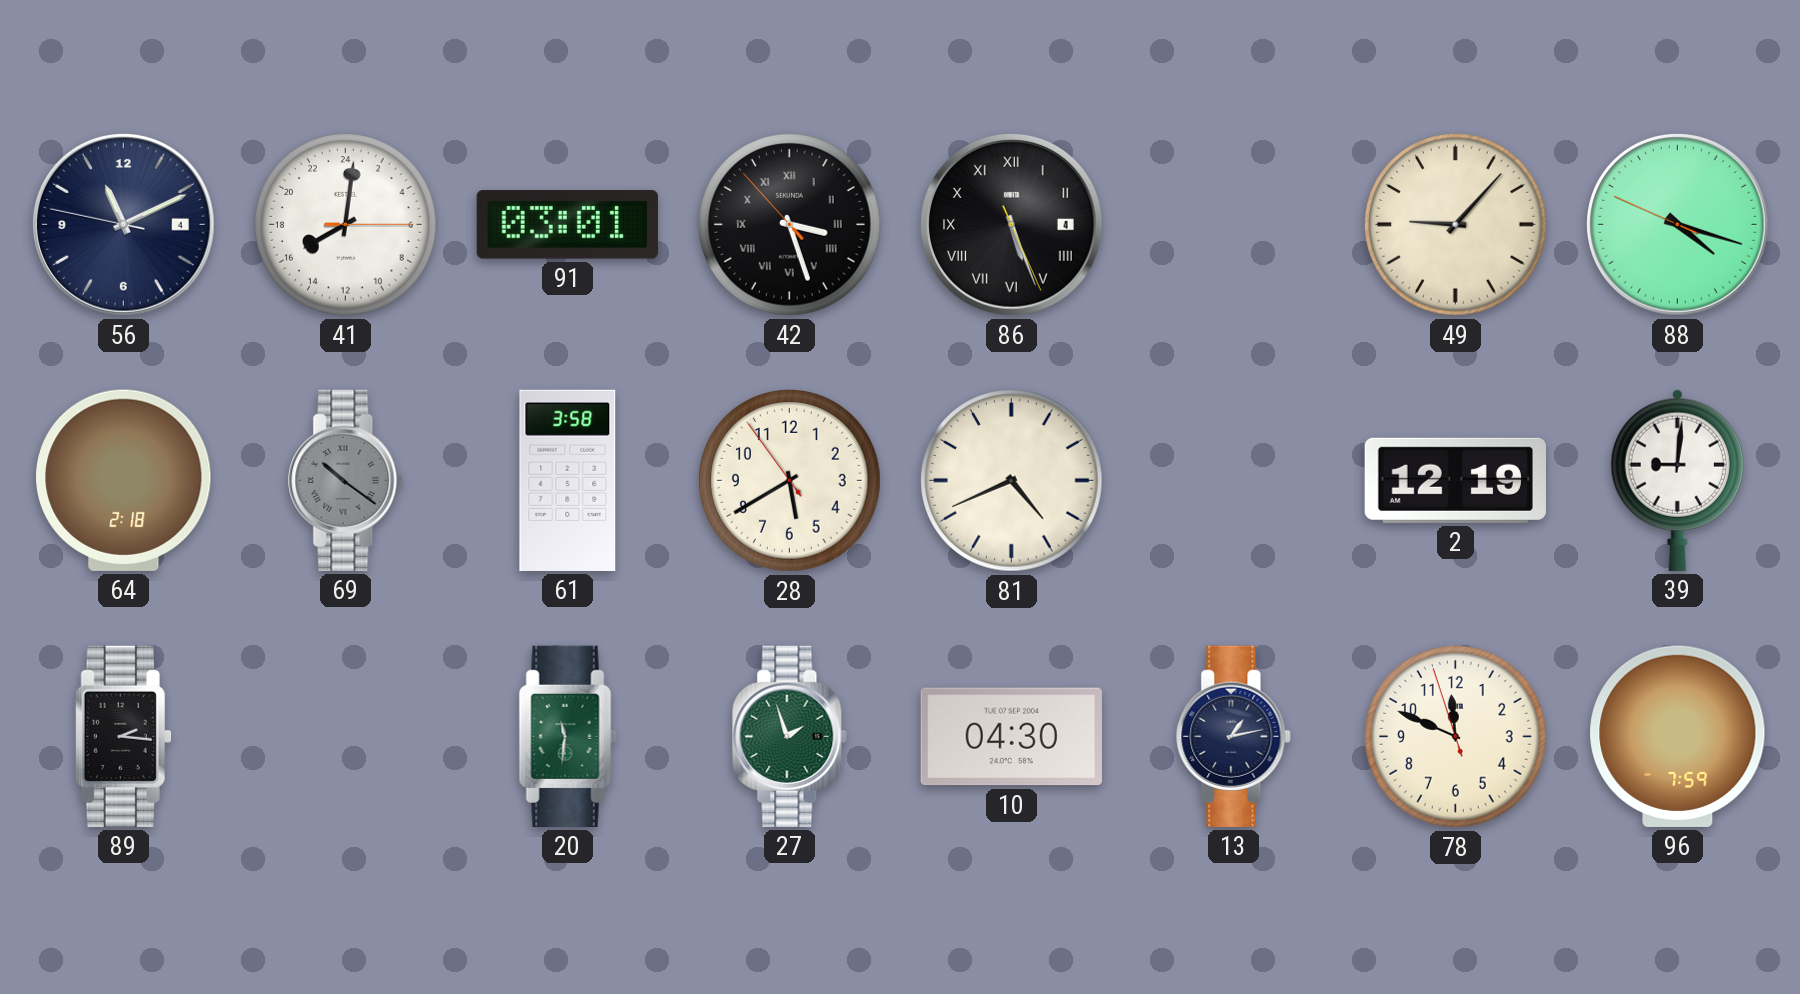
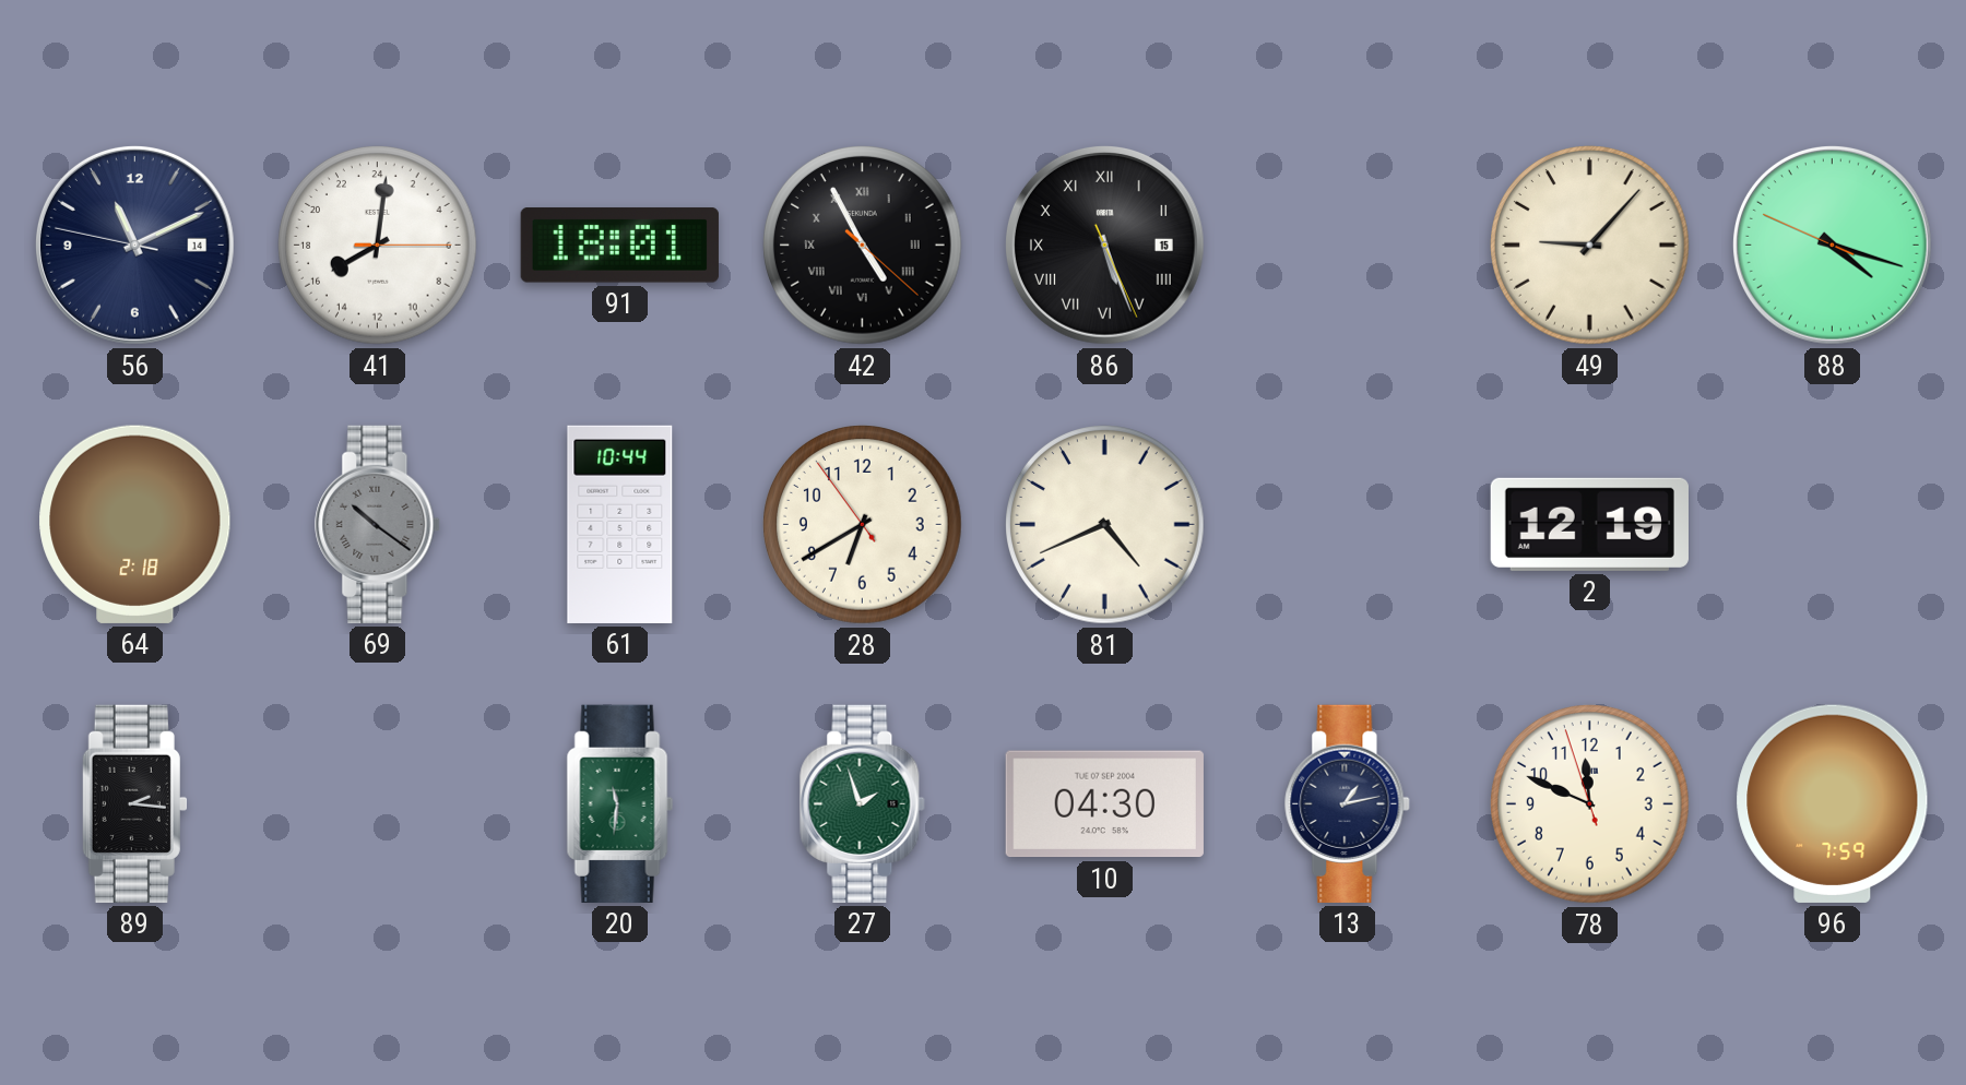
56 date: 4 -> 14 (134, 245)
91: 03:01 -> 18:01 (619, 246)
42: 3:26 -> 4:55 (863, 246)
86 date: 4 -> 15 (1104, 245)
61: 3:58 -> 10:44 (620, 524)
28: 5:39 -> 6:39 (863, 525)
39: 9:01 -> none (1677, 480)
